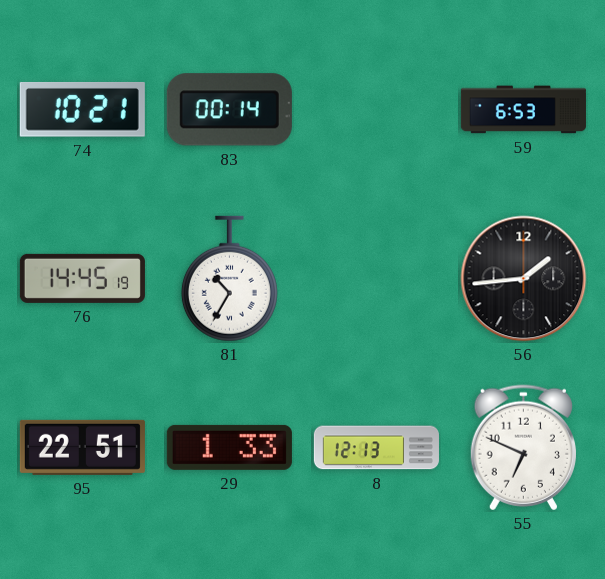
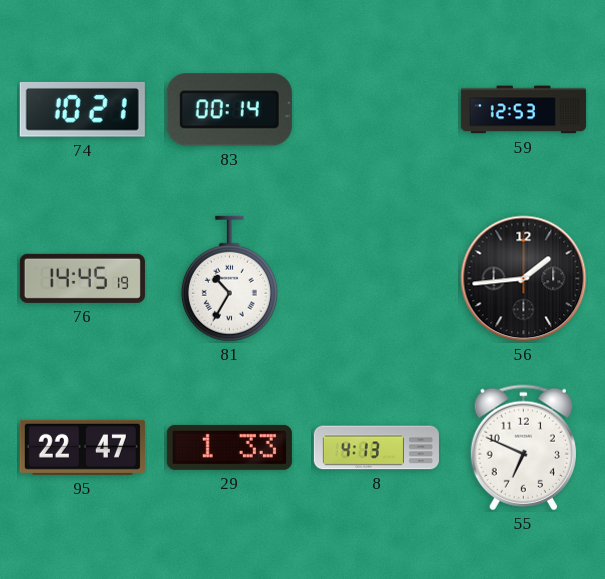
59: 6:53 -> 12:53 (523, 110)
95: 22:51 -> 22:47 (82, 447)
8: 12:13 -> 4:13 (376, 448)
